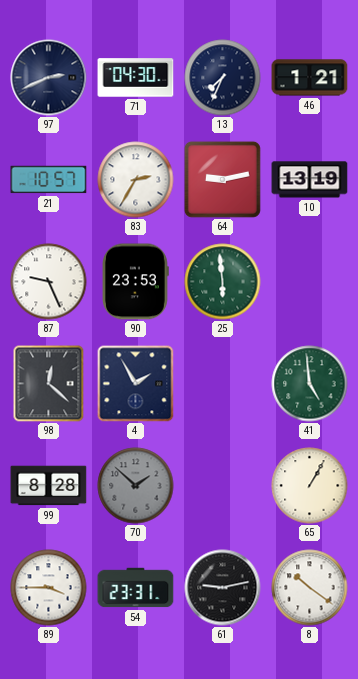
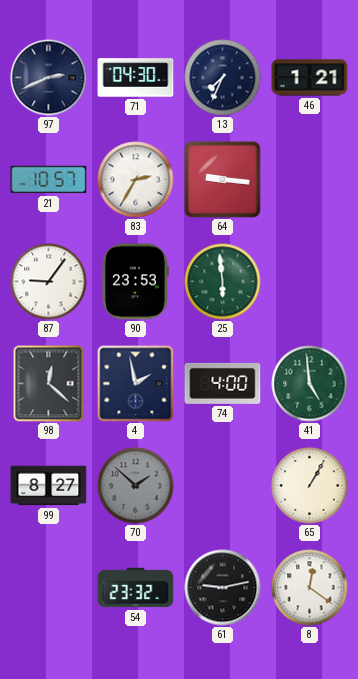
64: 9:13 -> 9:16 (222, 179)
10: 13:19 -> none (310, 180)
87: 9:26 -> 9:06 (49, 282)
4: 1:55 -> 1:58 (136, 384)
74: none -> 4:00 (223, 383)
99: 8:28 -> 8:27 (49, 486)
89: 3:45 -> none (49, 588)
54: 23:31 -> 23:32 (136, 588)
8: 10:21 -> 12:21 (310, 588)
